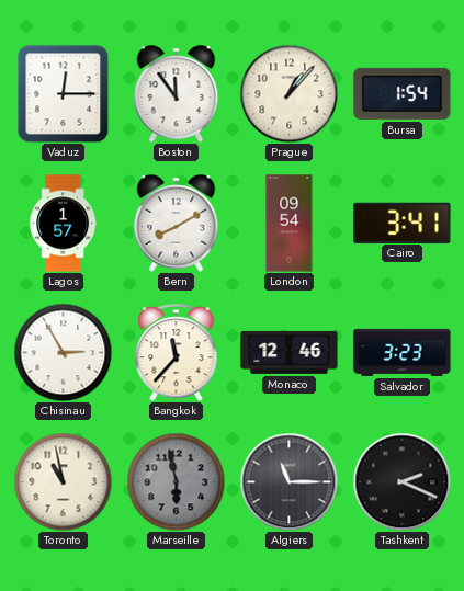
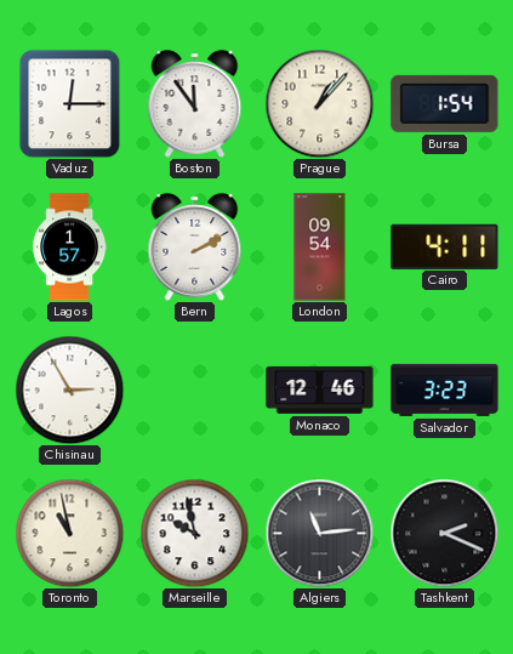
Bern: 8:10 -> 2:10 (195, 248)
Cairo: 3:41 -> 4:11 (445, 246)
Bangkok: 11:37 -> none (177, 353)
Marseille: 5:58 -> 9:58 (194, 533)
Marseille dial: grey -> white (194, 533)
Algiers: 11:15 -> 11:14 (319, 533)
